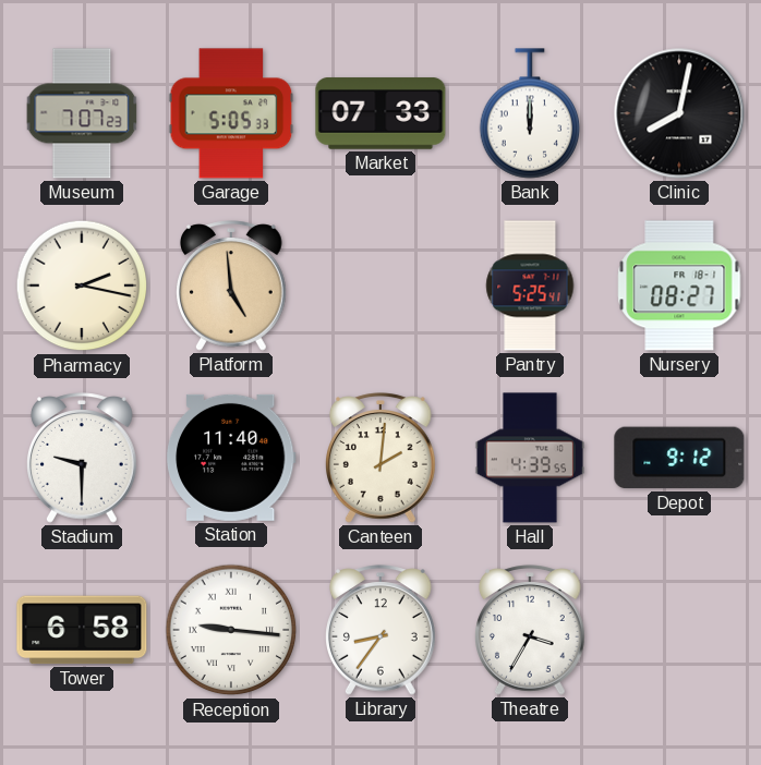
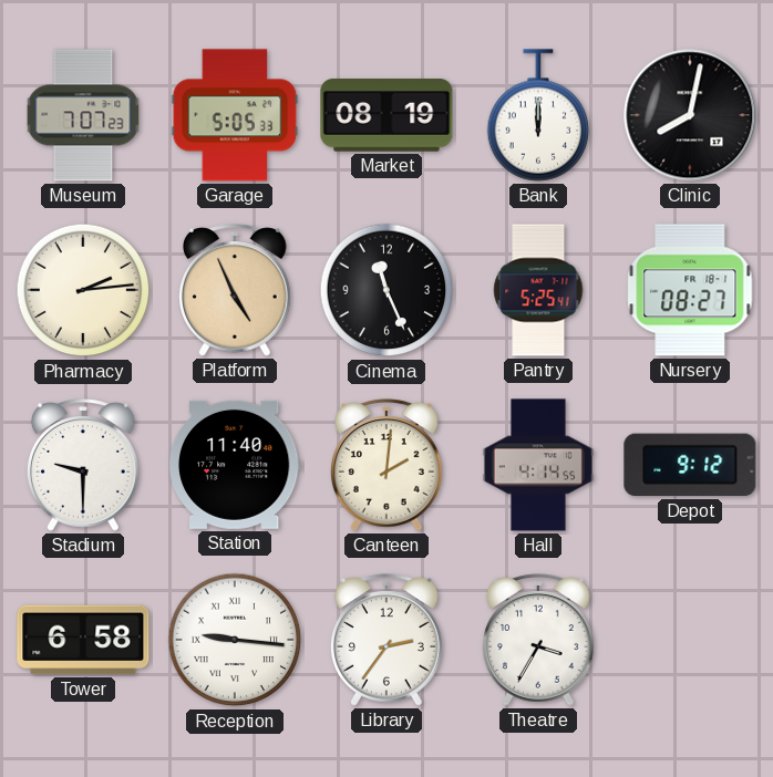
Market: 07:33 -> 08:19 (386, 115)
Pharmacy: 2:17 -> 2:14 (83, 290)
Platform: 4:59 -> 4:56 (236, 290)
Cinema: none -> 11:26 (386, 290)
Hall: 4:39 -> 4:14 (538, 465)
Library: 8:36 -> 2:36 (388, 640)
